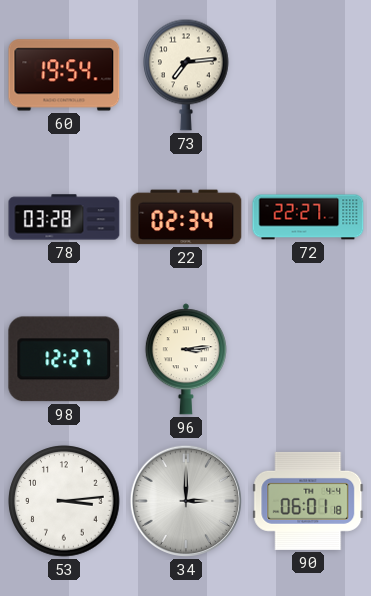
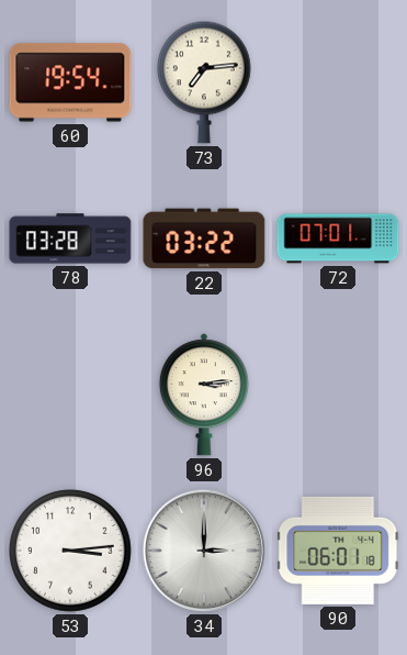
22: 02:34 -> 03:22 (204, 238)
72: 22:27 -> 07:01 (338, 238)
98: 12:27 -> none (64, 359)
